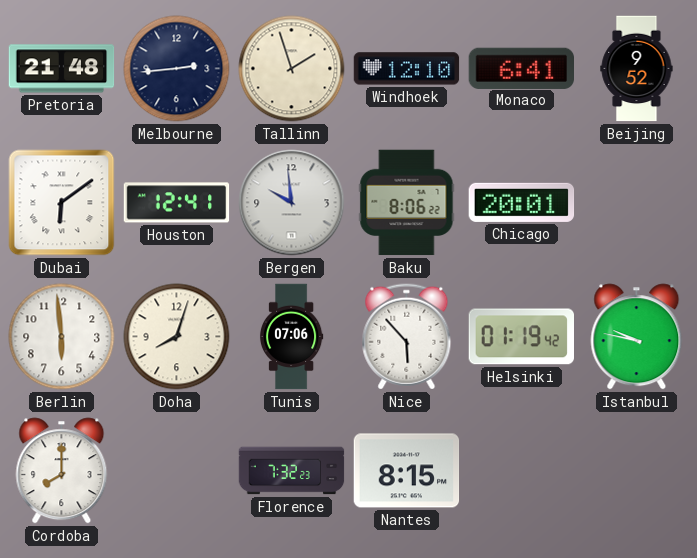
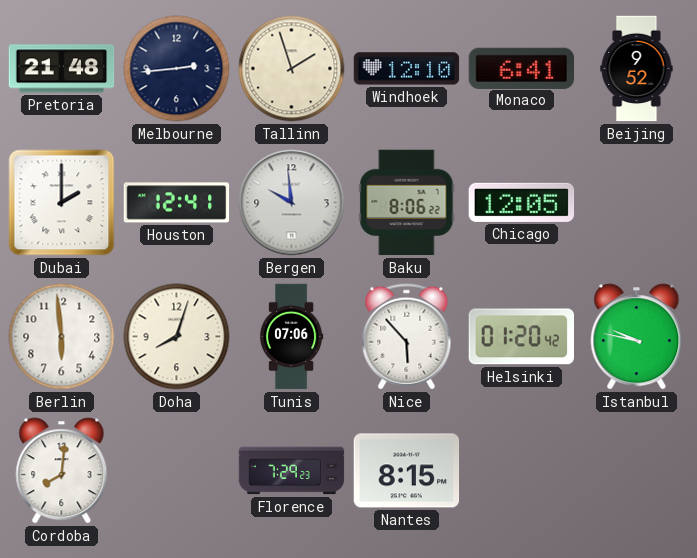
Dubai: 6:09 -> 2:00 (62, 203)
Chicago: 20:01 -> 12:05 (522, 202)
Helsinki: 01:19 -> 01:20 (521, 337)
Cordoba: 8:00 -> 8:01 (62, 471)
Florence: 7:32 -> 7:29 (292, 471)
